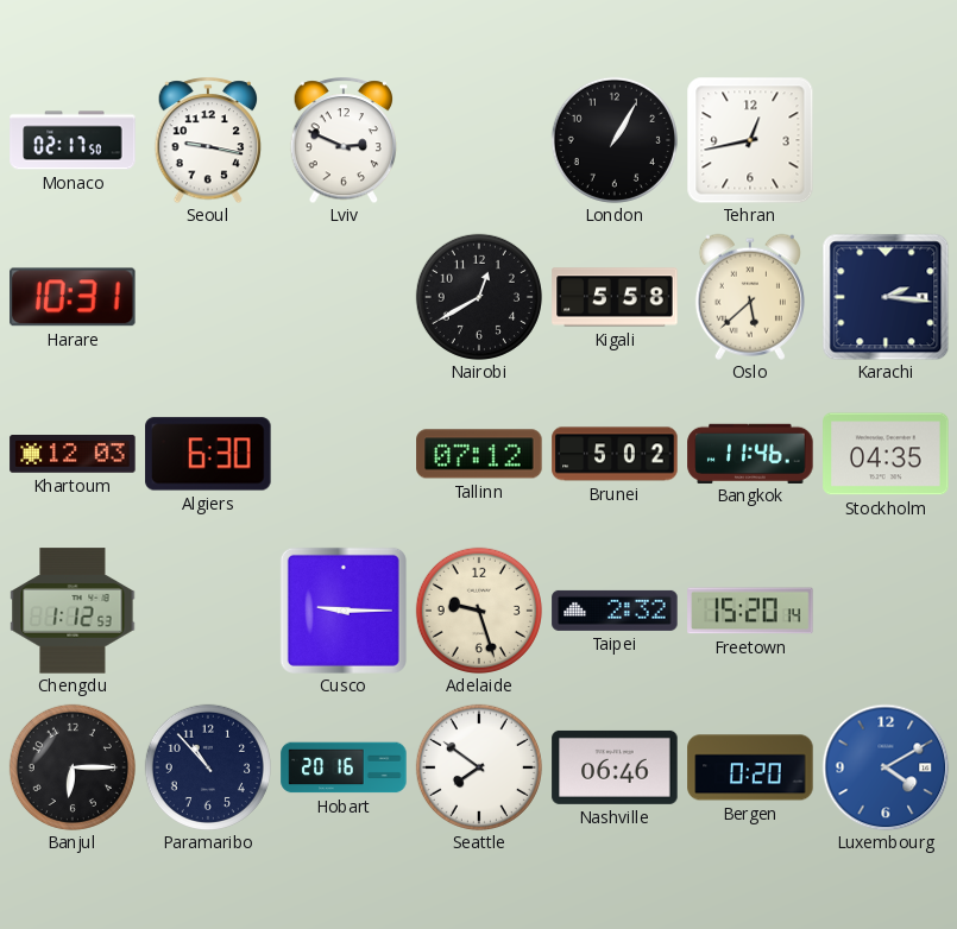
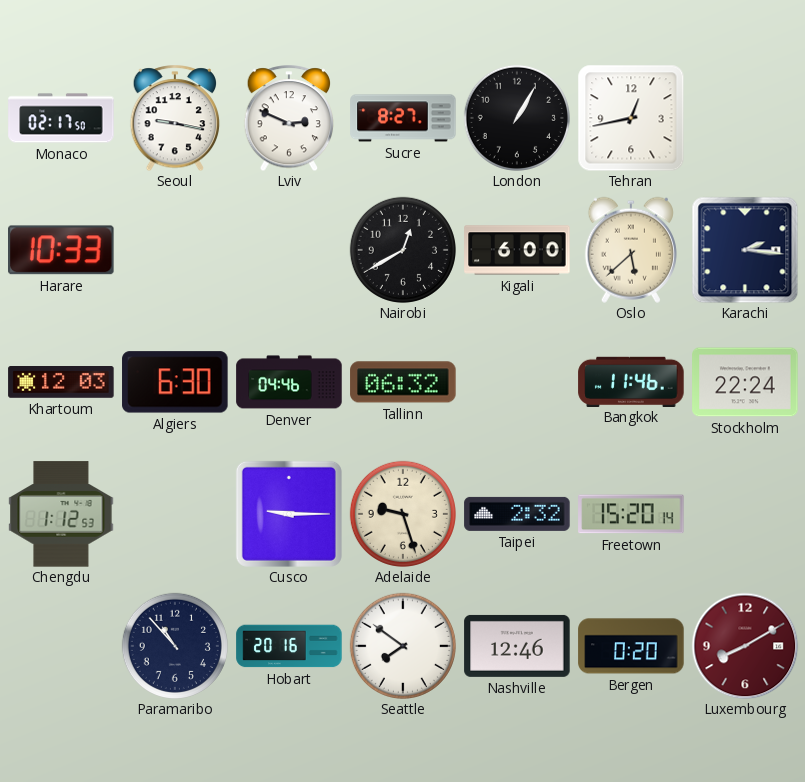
Sucre: none -> 8:27 (403, 118)
Harare: 10:31 -> 10:33 (62, 250)
Kigali: 5:58 -> 6:00 (517, 250)
Denver: none -> 04:46 (289, 382)
Tallinn: 07:12 -> 06:32 (403, 382)
Brunei: 5:02 -> none (615, 454)
Stockholm: 04:35 -> 22:24 (745, 382)
Banjul: 6:15 -> none (73, 767)
Nashville: 06:46 -> 12:46 (517, 646)
Luxembourg: 4:10 -> 8:10 (745, 646)
Luxembourg dial: blue -> burgundy (745, 646)
